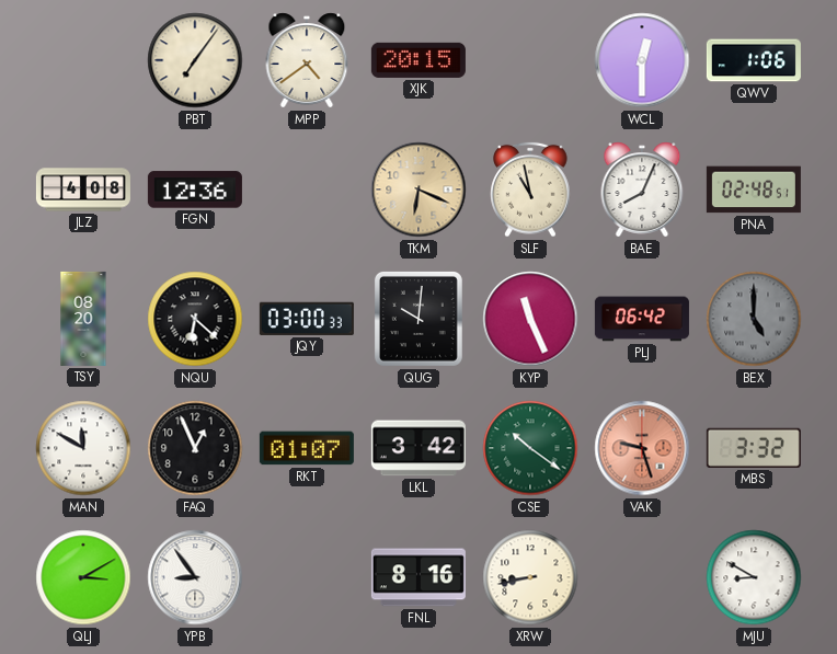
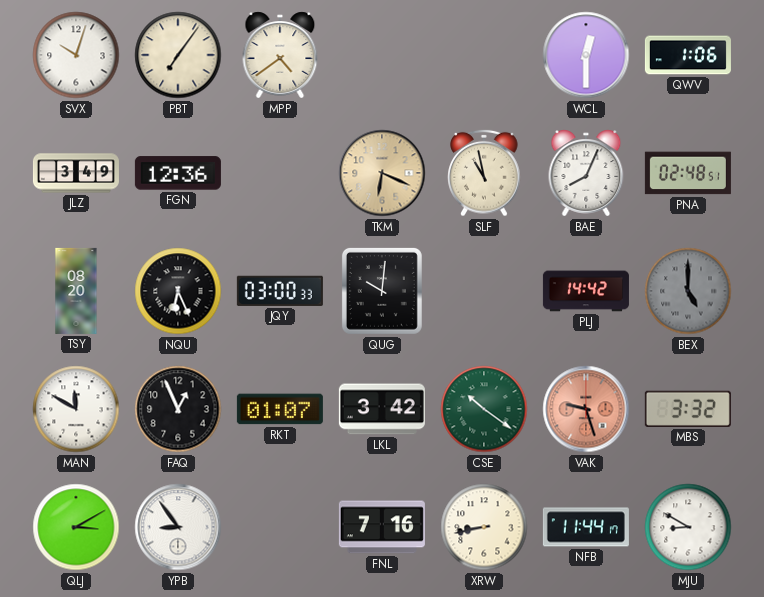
SVX: none -> 10:03 (76, 55)
XJK: 20:15 -> none (418, 60)
JLZ: 4:08 -> 3:49 (76, 173)
NQU: 6:22 -> 6:26 (178, 291)
KYP: 11:26 -> none (530, 319)
PLJ: 06:42 -> 14:42 (586, 291)
FNL: 8:16 -> 7:16 (382, 527)
NFB: none -> 11:44 (586, 527)
